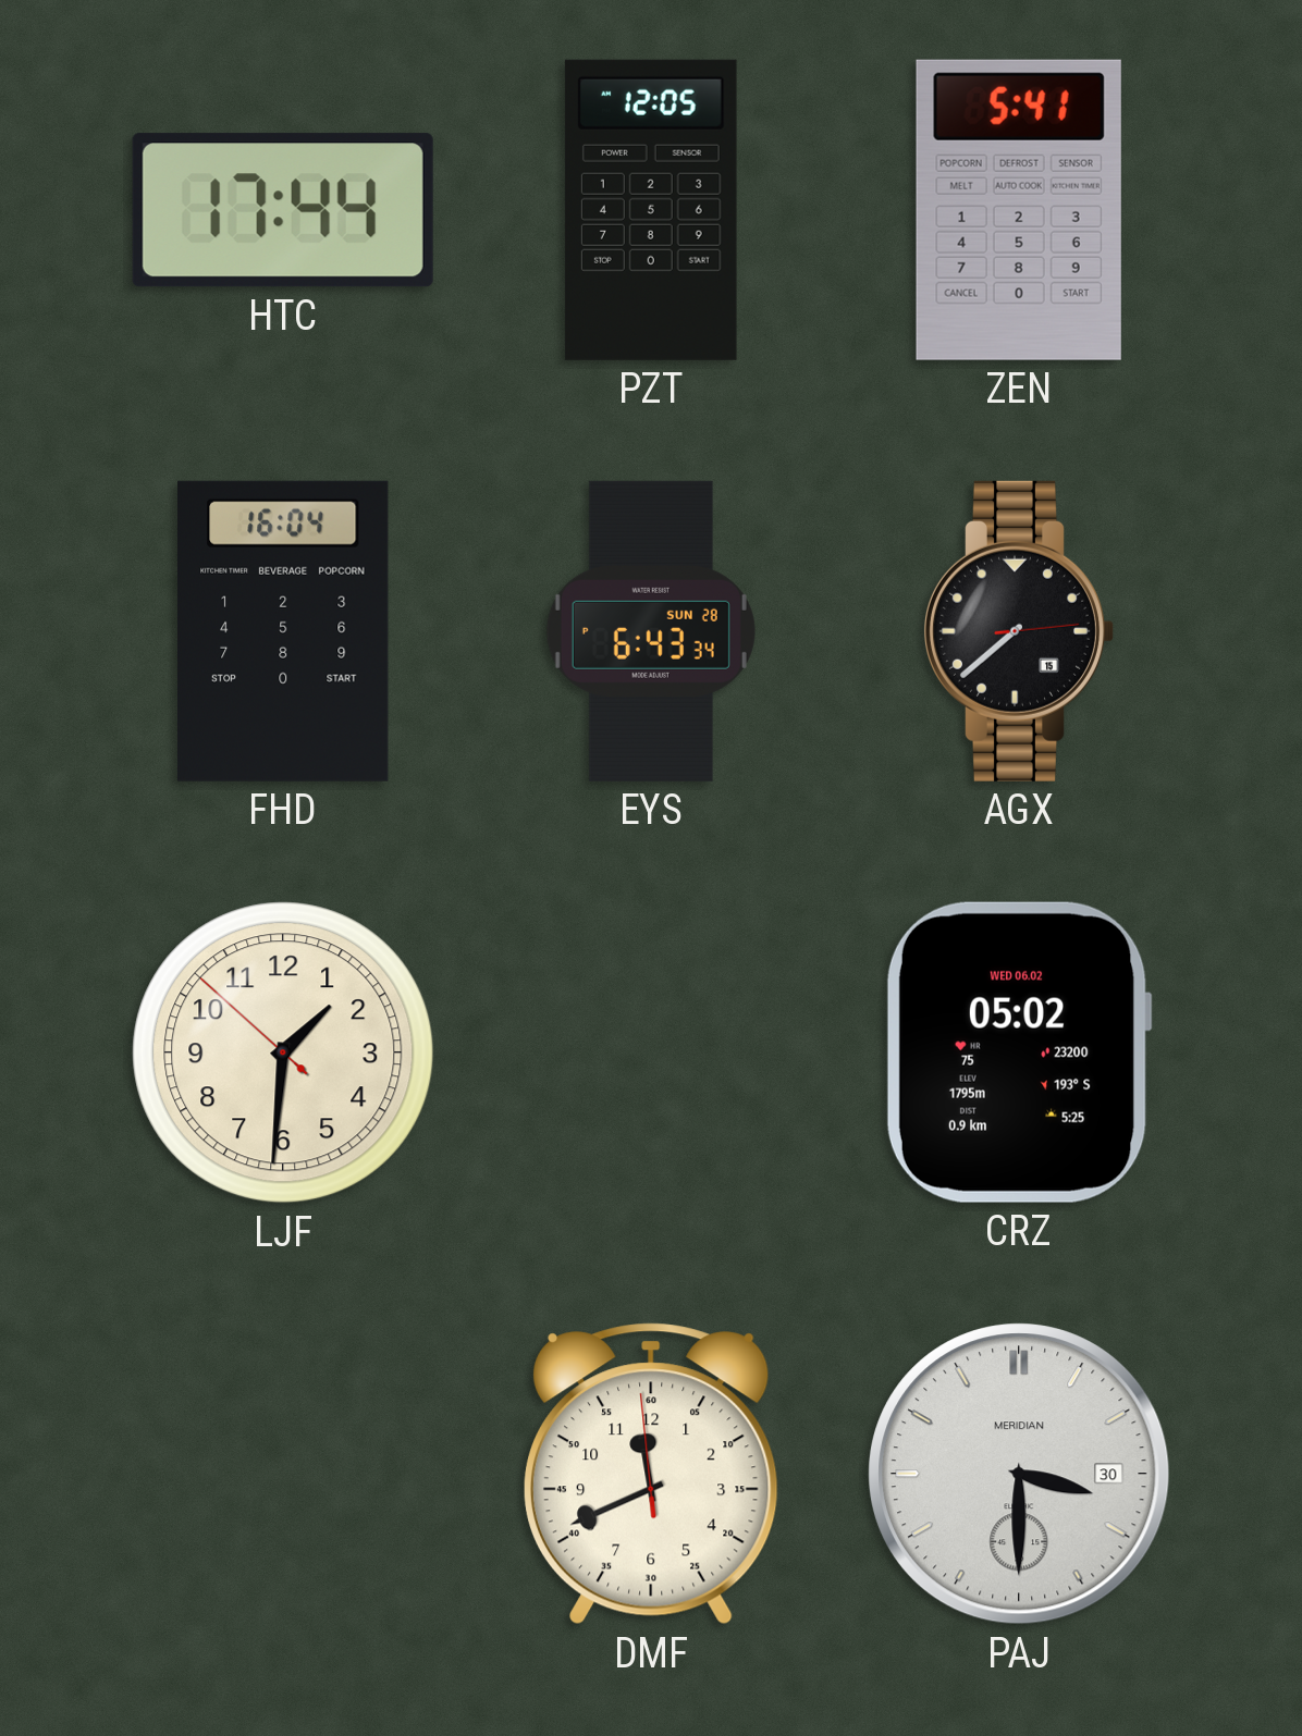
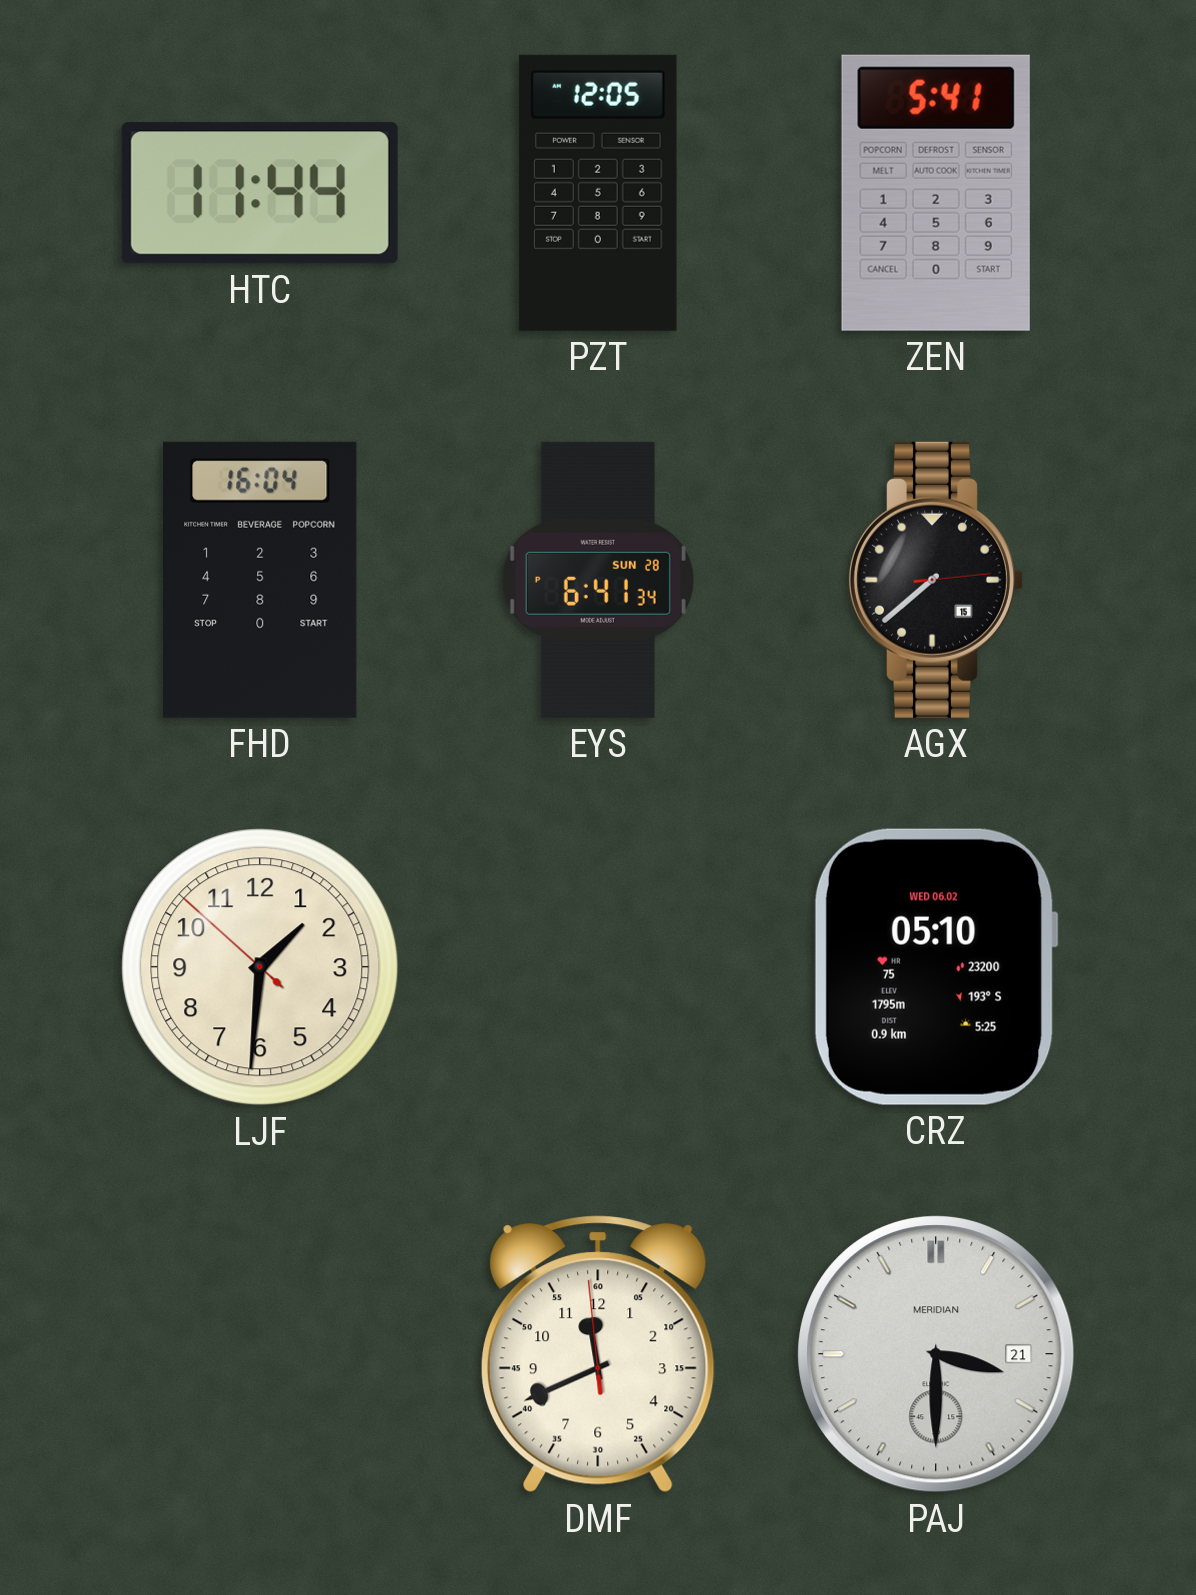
HTC: 17:44 -> 11:44 (260, 193)
EYS: 6:43 -> 6:41 (598, 580)
CRZ: 05:02 -> 05:10 (936, 967)
PAJ date: 30 -> 21 (936, 1354)
